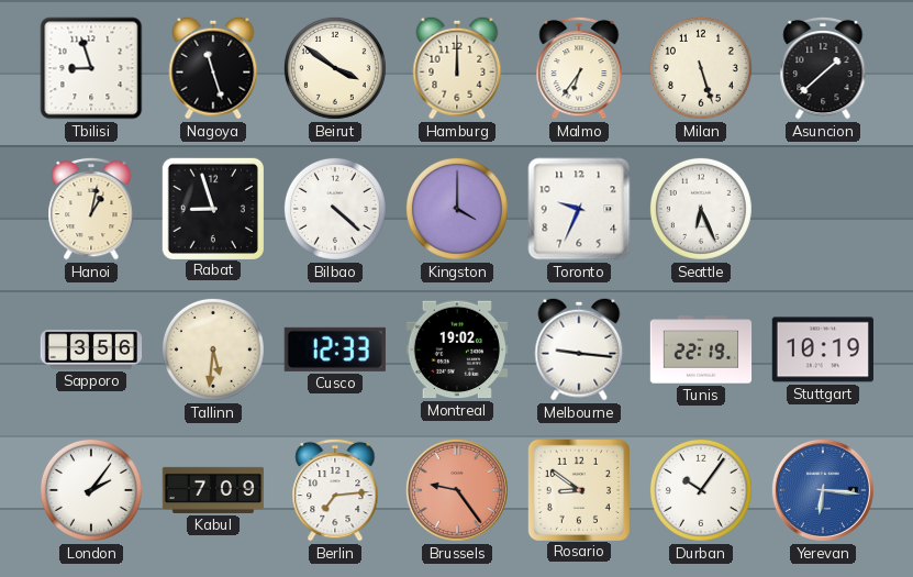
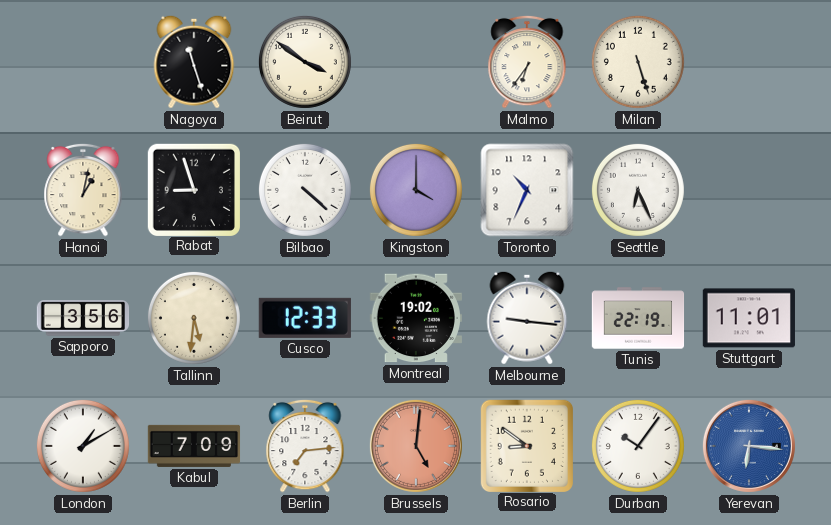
Tbilisi: 8:57 -> none (91, 68)
Hamburg: 12:00 -> none (457, 68)
Asuncion: 1:38 -> none (823, 68)
Toronto: 9:34 -> 10:34 (527, 190)
Stuttgart: 10:19 -> 11:01 (749, 318)
London: 2:06 -> 1:10 (83, 446)
Brussels: 9:24 -> 5:01 (416, 446)
